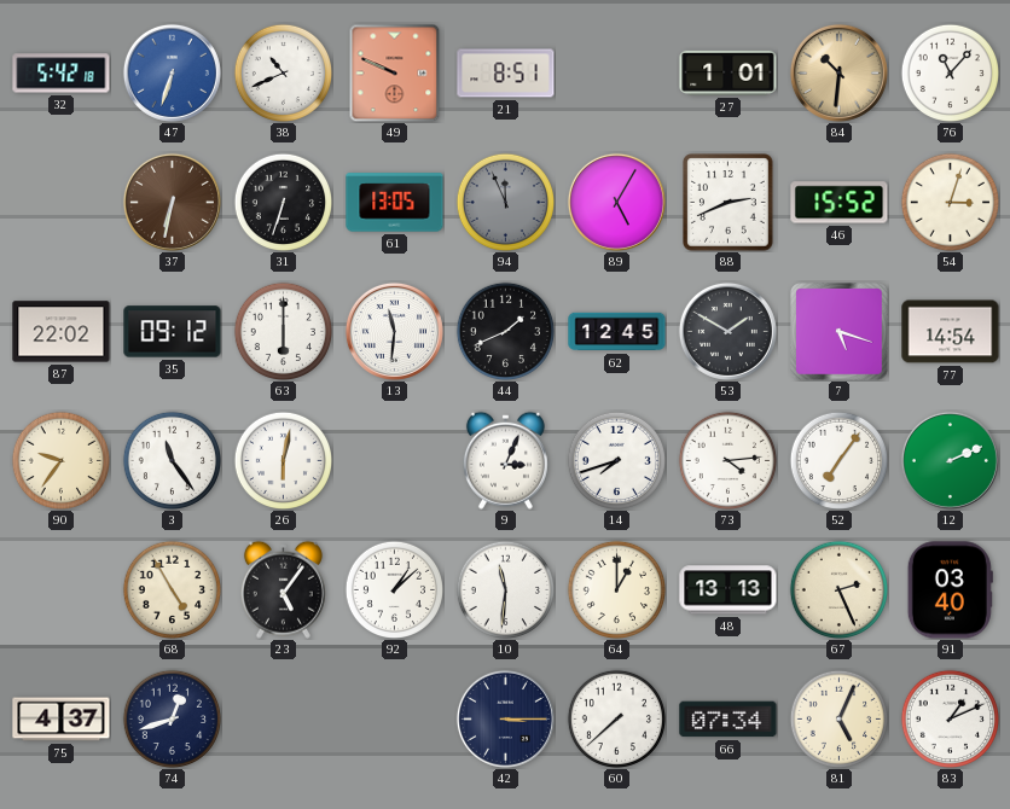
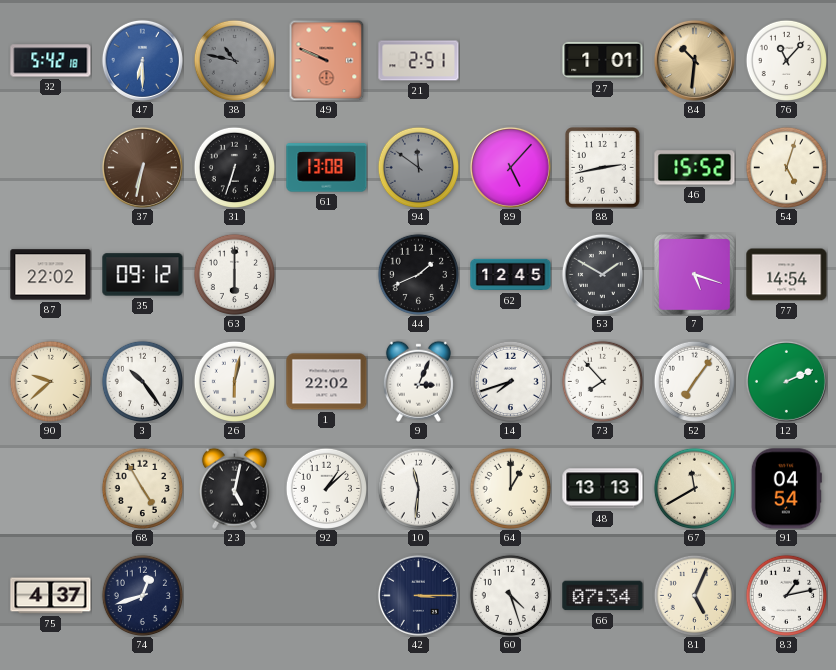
47: 6:33 -> 6:30 (142, 60)
38: 10:41 -> 10:47 (234, 60)
38 dial: white -> grey (234, 60)
21: 8:51 -> 2:51 (419, 61)
61: 13:05 -> 13:08 (327, 168)
94: 11:56 -> 11:51 (418, 167)
89: 5:05 -> 5:07 (510, 167)
88: 2:41 -> 2:43 (603, 168)
54: 3:03 -> 5:03 (786, 167)
13: 11:31 -> none (394, 331)
90: 9:36 -> 9:38 (50, 381)
3: 11:24 -> 10:24 (142, 381)
1: none -> 22:02 (327, 382)
73: 4:14 -> 7:53 (602, 381)
23: 5:06 -> 5:02 (234, 488)
67: 2:26 -> 11:40 (694, 488)
91: 03:40 -> 04:54 (786, 489)
60: 7:38 -> 4:27 (510, 595)
83: 1:11 -> 1:13 (786, 595)
